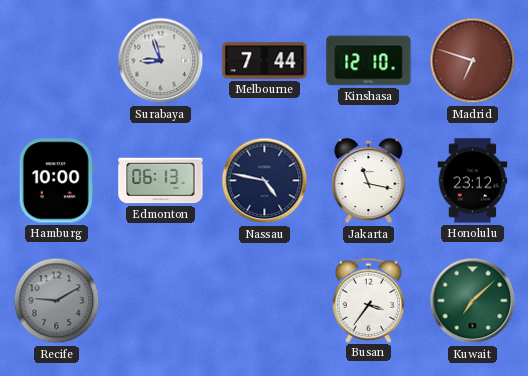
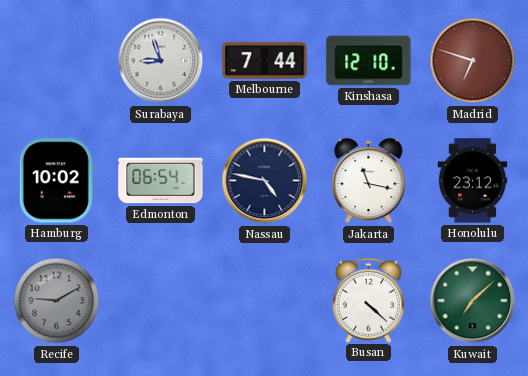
Hamburg: 10:00 -> 10:02 (56, 181)
Edmonton: 06:13 -> 06:54 (161, 181)
Busan: 3:36 -> 4:22 (369, 300)
